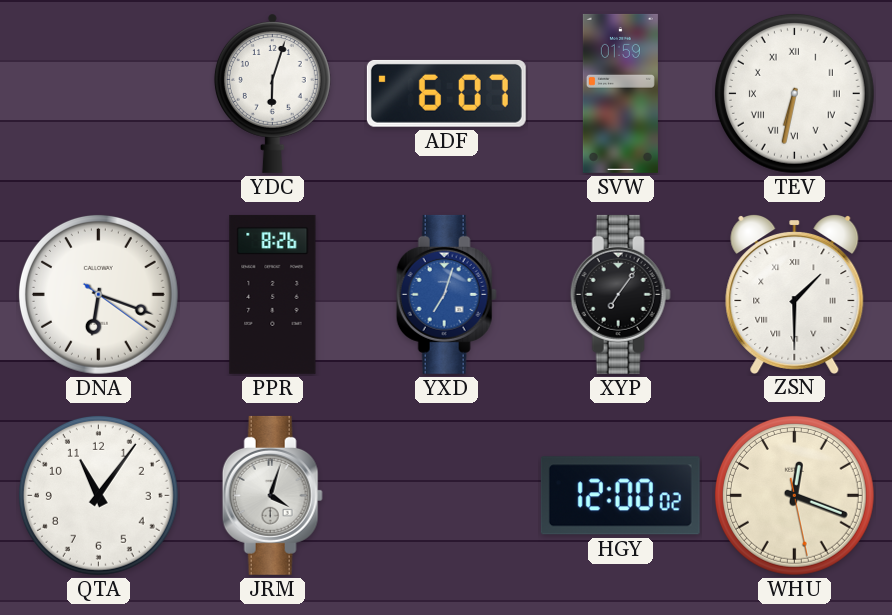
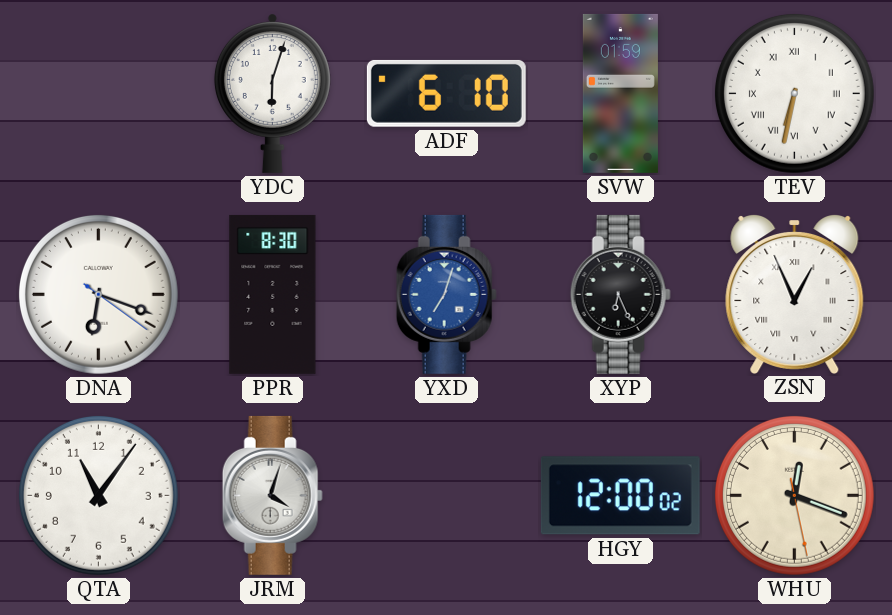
ADF: 6:07 -> 6:10 (446, 93)
PPR: 8:26 -> 8:30 (273, 294)
XYP: 7:06 -> 6:26 (620, 294)
ZSN: 1:30 -> 12:56 (795, 294)
